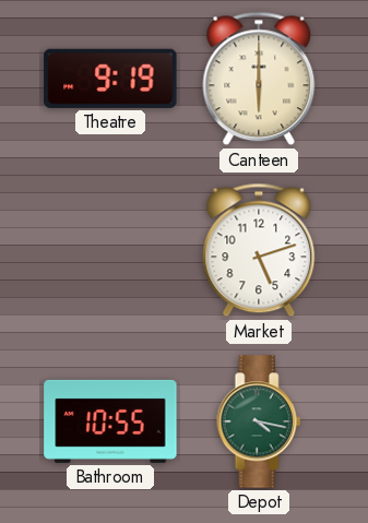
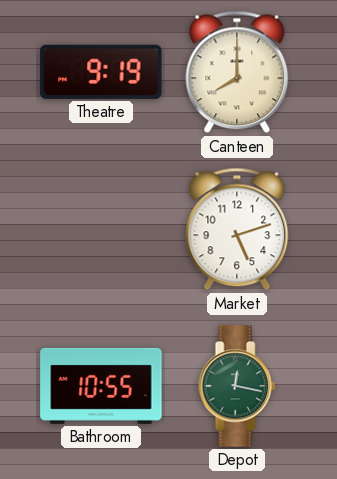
Canteen: 6:00 -> 8:00 (237, 72)
Depot: 4:17 -> 12:17 (237, 386)
